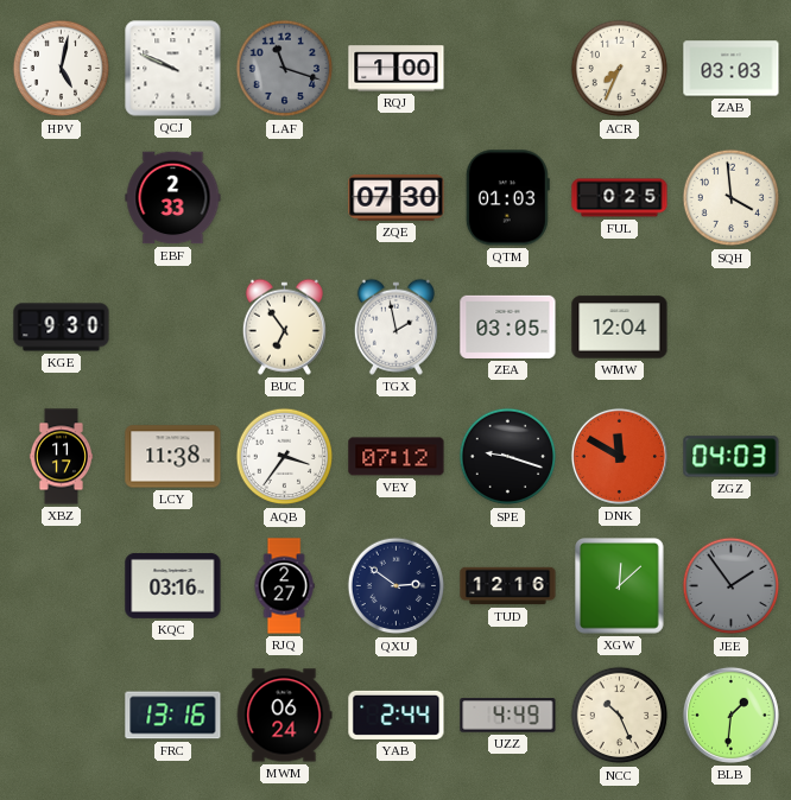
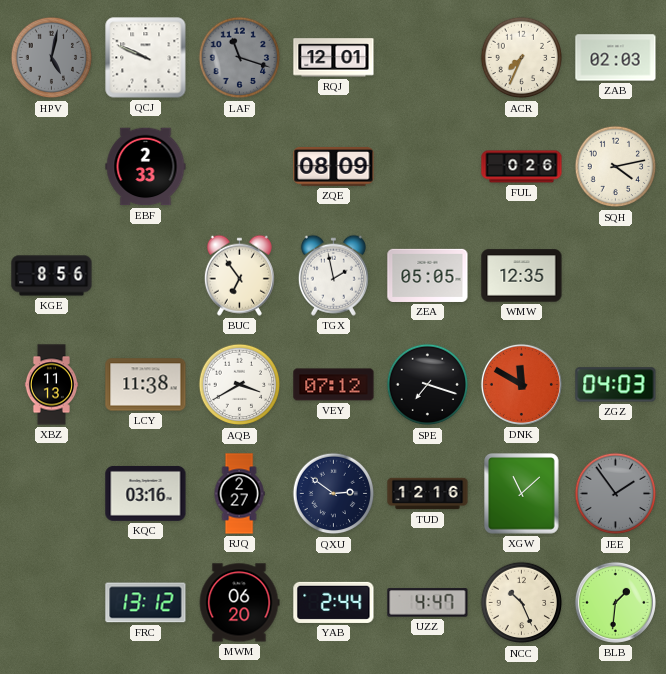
HPV dial: white -> grey (52, 58)
RQJ: 1:00 -> 12:01 (334, 58)
ZAB: 03:03 -> 02:03 (616, 58)
ZQE: 07:30 -> 08:09 (334, 167)
QTM: 01:03 -> none (507, 198)
FUL: 0:25 -> 0:26 (522, 167)
SQH: 3:59 -> 4:13 (616, 167)
KGE: 9:30 -> 8:56 (52, 276)
ZEA: 03:05 -> 05:05 (428, 275)
WMW: 12:04 -> 12:35 (522, 276)
XBZ: 11:17 -> 11:13 (51, 385)
AQB: 3:36 -> 3:40 (240, 385)
SPE: 9:18 -> 7:18 (428, 385)
XGW: 12:08 -> 11:08 (522, 494)
FRC: 13:16 -> 13:12 (146, 603)
MWM: 06:24 -> 06:20 (239, 603)
UZZ: 4:49 -> 4:47 (428, 603)
